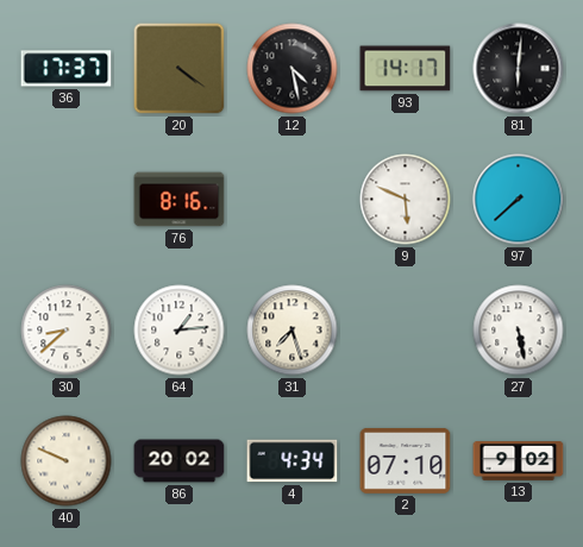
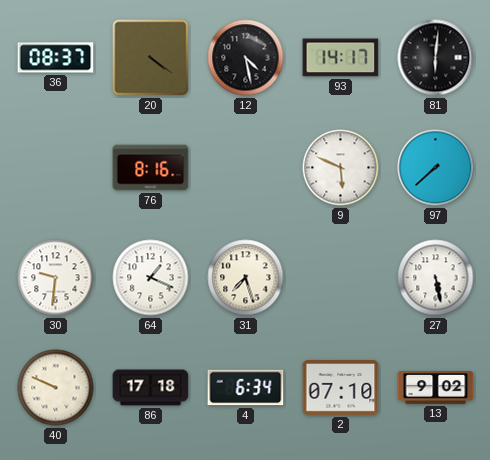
36: 17:37 -> 08:37 (56, 58)
30: 8:38 -> 9:31 (56, 278)
64: 1:14 -> 1:19 (151, 278)
86: 20:02 -> 17:18 (151, 388)
4: 4:34 -> 6:34 (246, 388)
